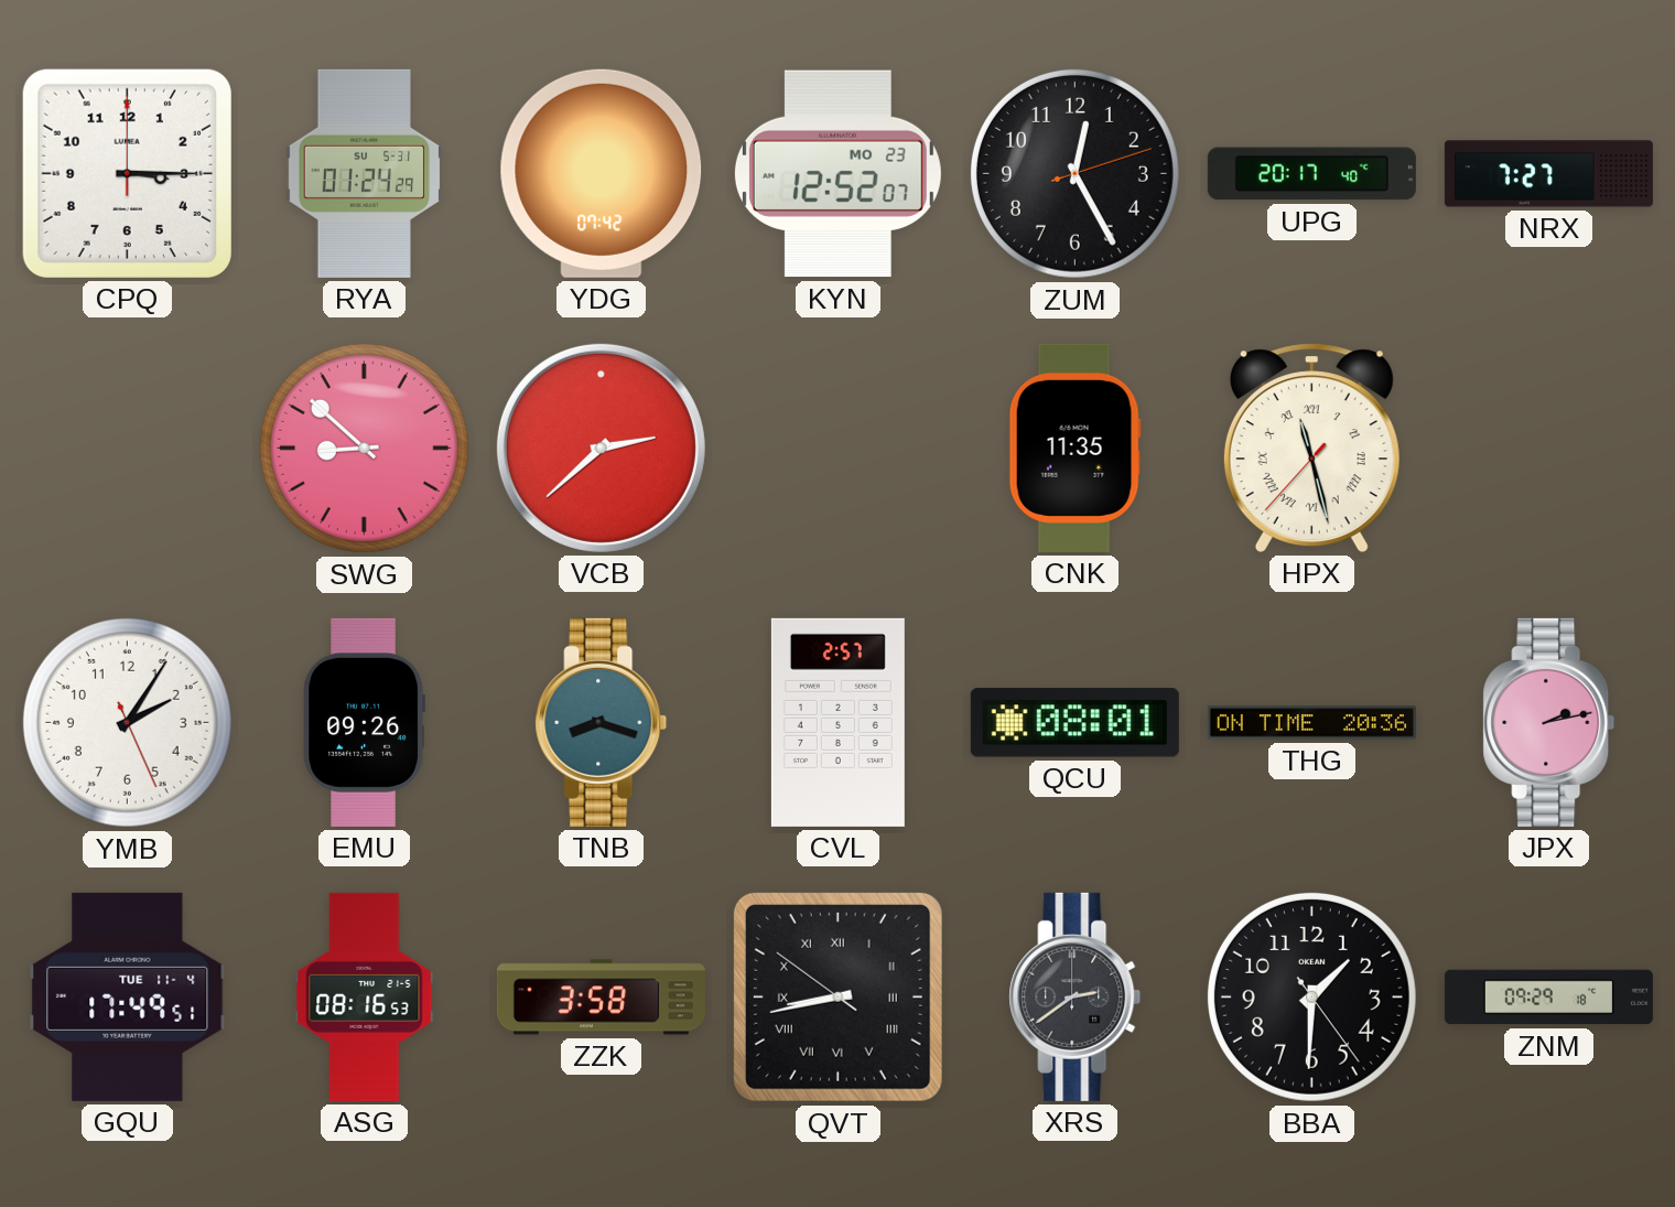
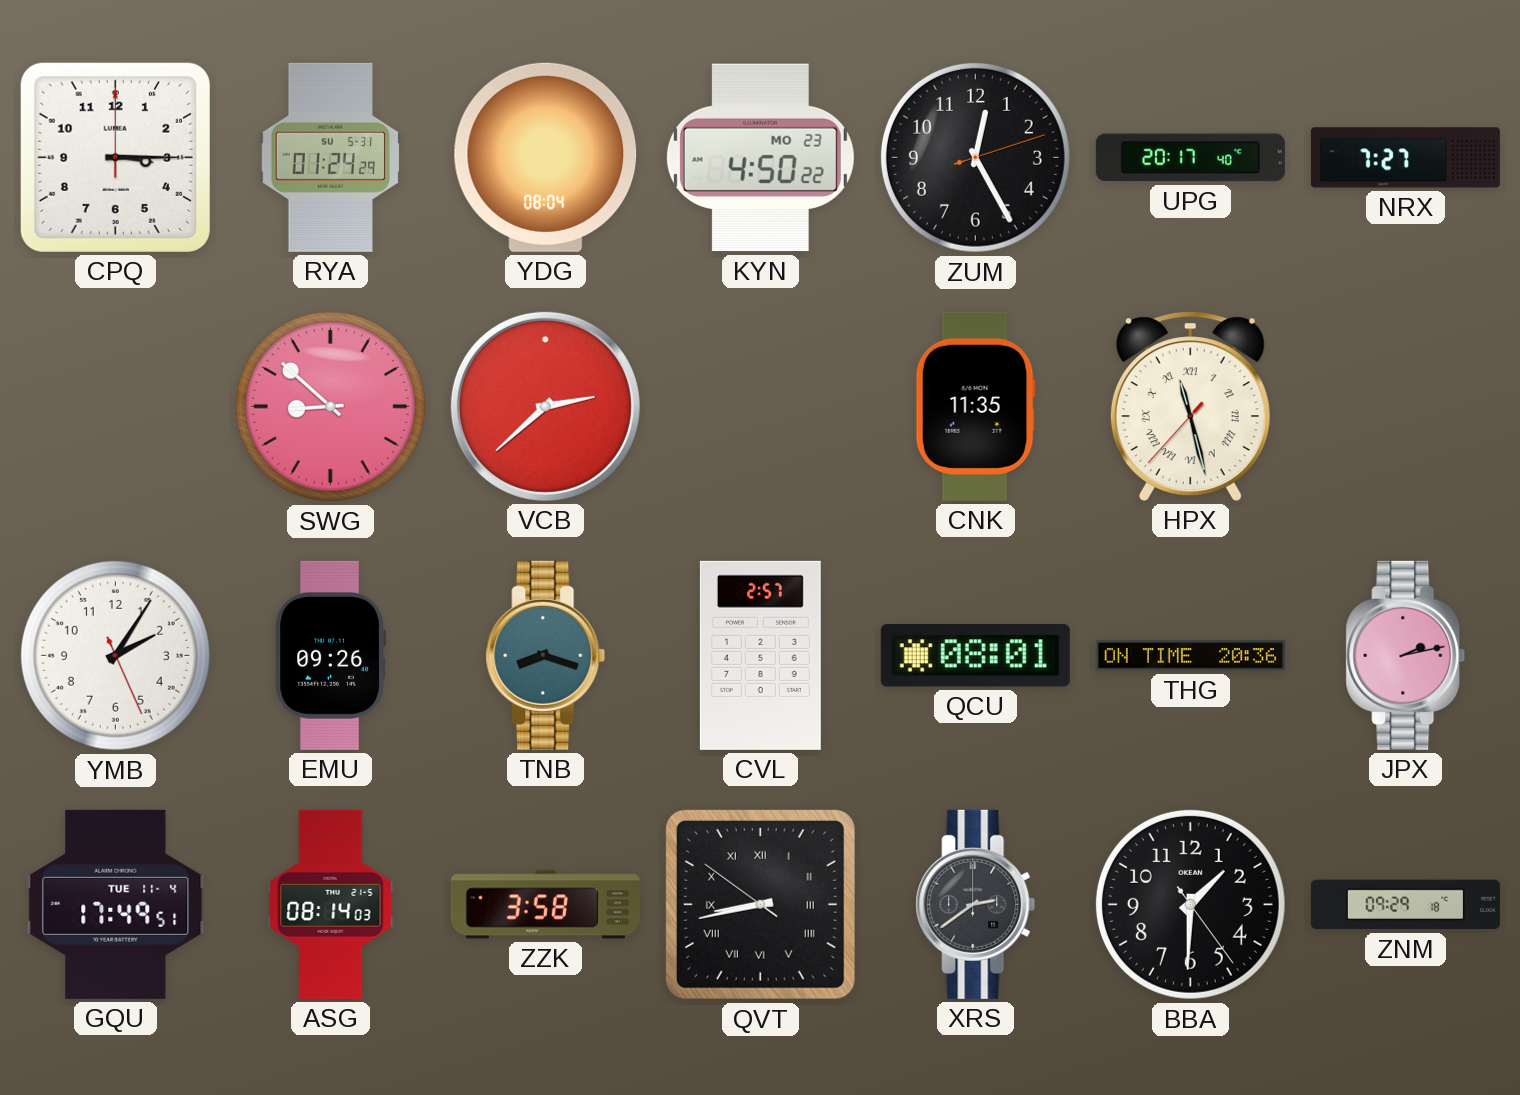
YDG: 07:42 -> 08:04 (546, 157)
KYN: 12:52 -> 4:50 (760, 158)
ASG: 08:16 -> 08:14 (331, 904)
